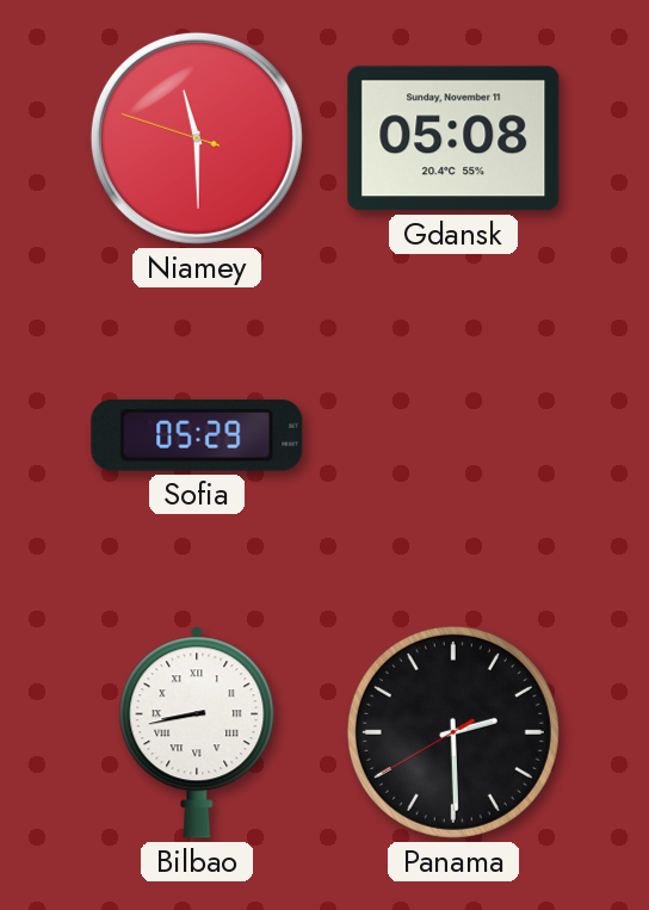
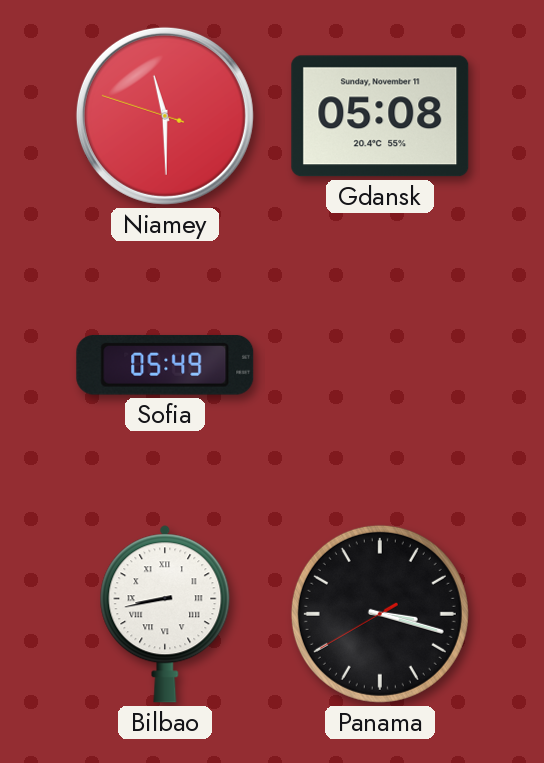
Sofia: 05:29 -> 05:49 (165, 365)
Panama: 2:29 -> 3:17 (380, 614)
